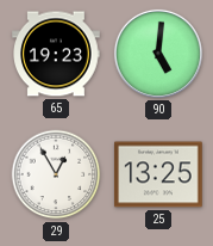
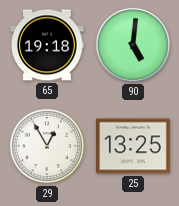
65: 19:23 -> 19:18 (48, 45)
